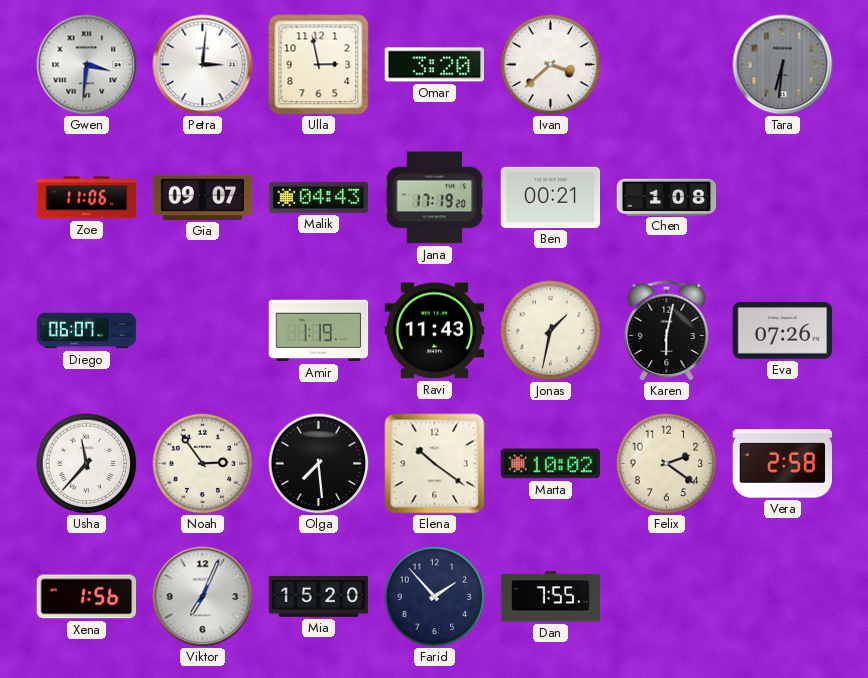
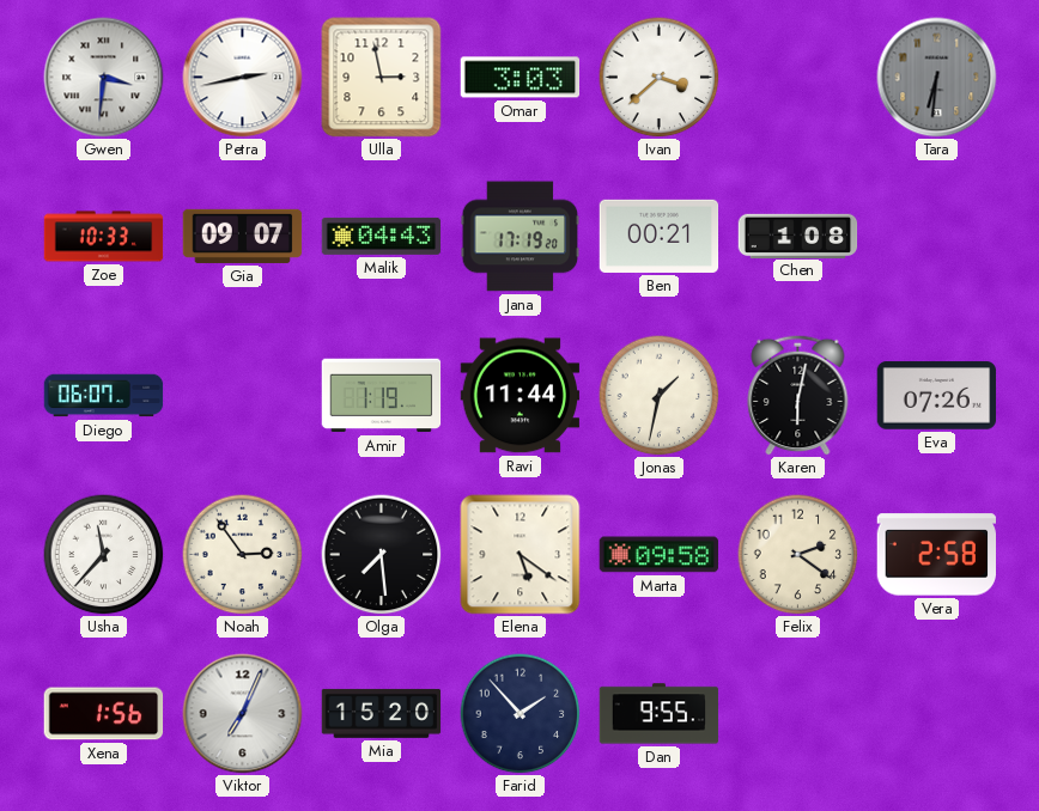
Petra: 3:01 -> 2:43 (243, 78)
Omar: 3:20 -> 3:03 (521, 78)
Zoe: 11:06 -> 10:33 (104, 237)
Ravi: 11:43 -> 11:44 (521, 396)
Elena: 10:21 -> 5:21 (521, 555)
Marta: 10:02 -> 09:58 (660, 555)
Dan: 7:55 -> 9:55 (660, 714)
